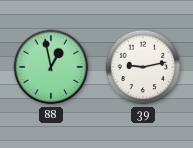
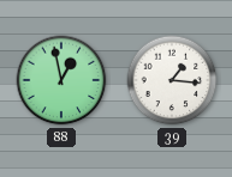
39: 9:13 -> 1:16 (172, 80)
